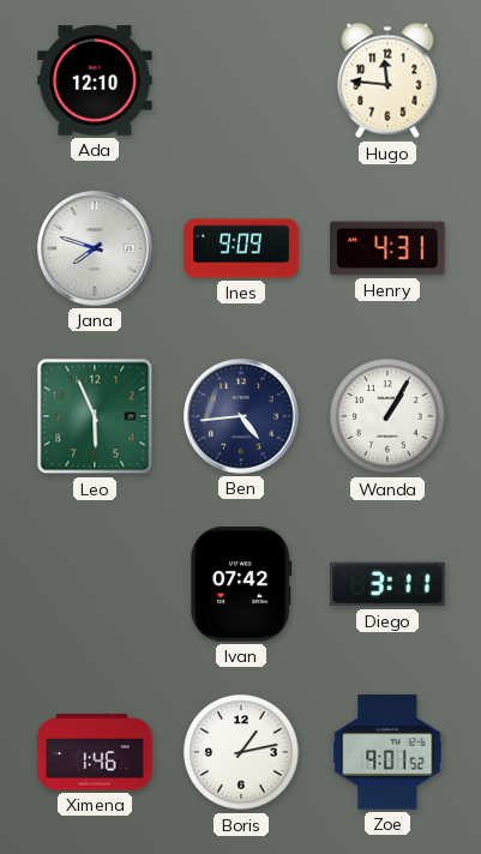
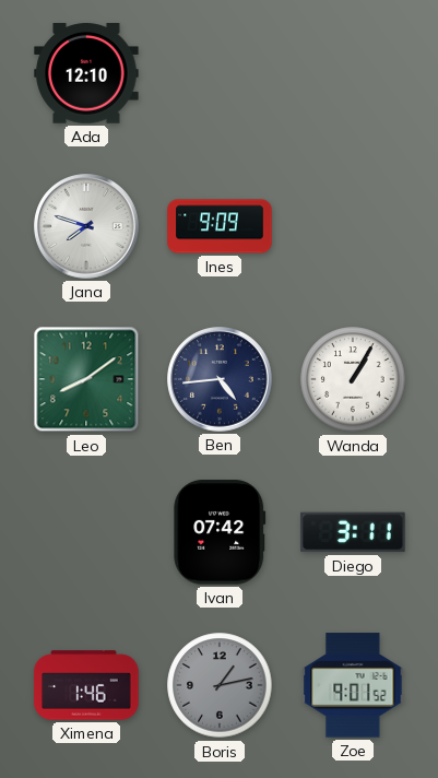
Hugo: 11:46 -> none (387, 80)
Henry: 4:31 -> none (387, 248)
Leo: 5:56 -> 8:09 (86, 379)
Boris dial: white -> grey (220, 685)
